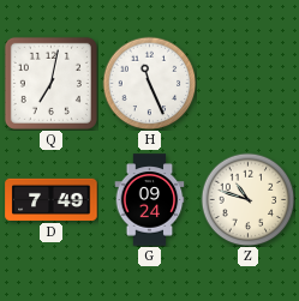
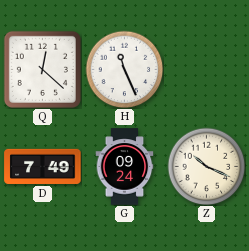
Q: 7:02 -> 12:22 (42, 69)
Z: 10:48 -> 10:19 (206, 166)
